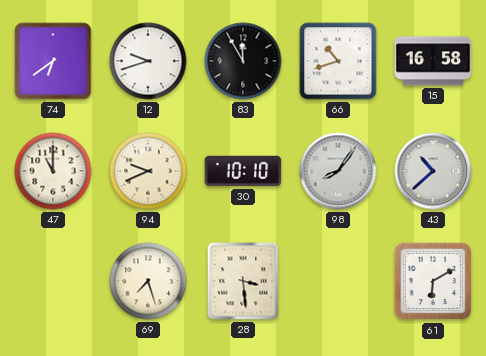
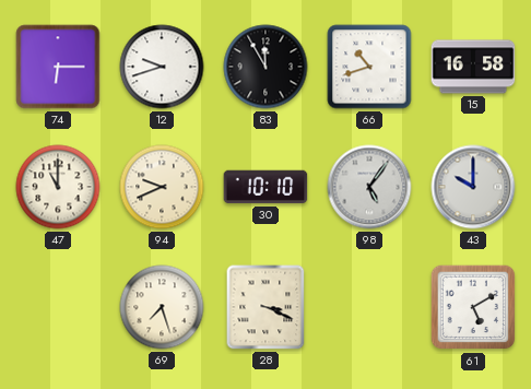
74: 6:39 -> 6:15 (58, 67)
98: 8:06 -> 5:06 (369, 187)
43: 10:38 -> 10:00 (473, 187)
28: 3:29 -> 3:19 (265, 307)
61: 6:10 -> 5:10 (473, 307)
